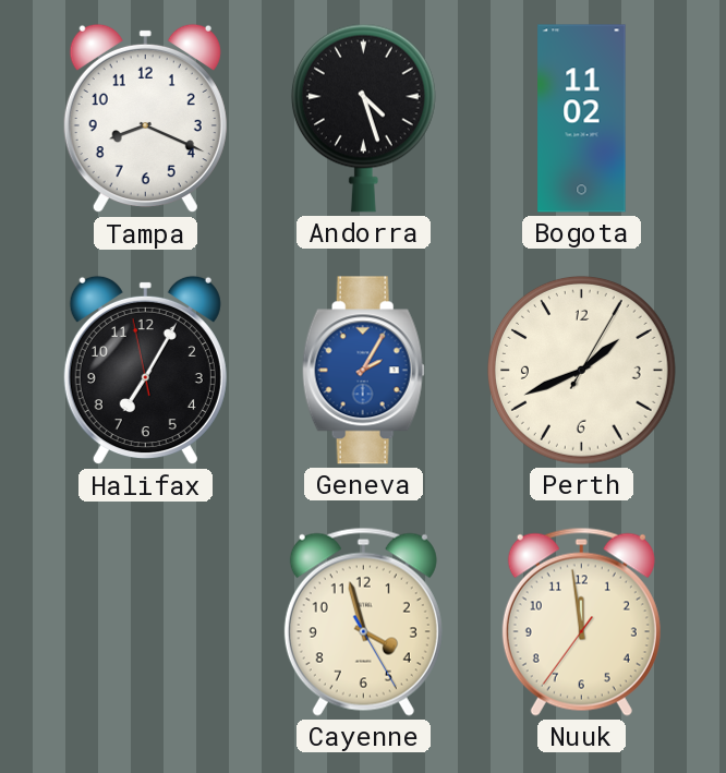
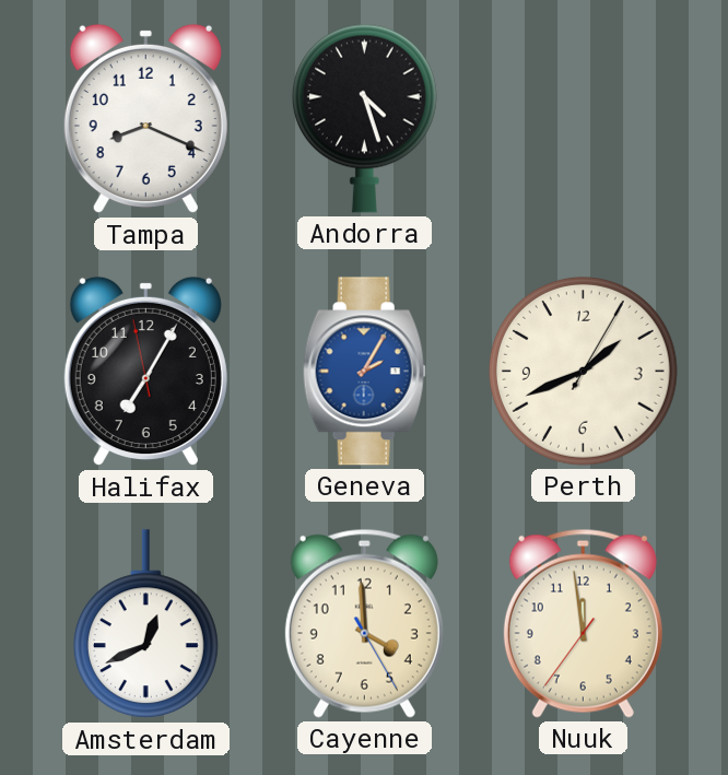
Bogota: 11:02 -> none (582, 119)
Amsterdam: none -> 12:41 (145, 624)
Cayenne: 3:57 -> 3:59 (364, 623)
